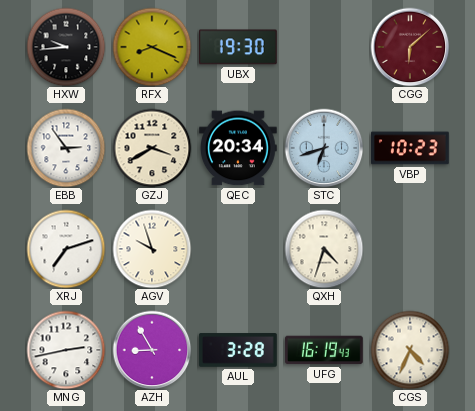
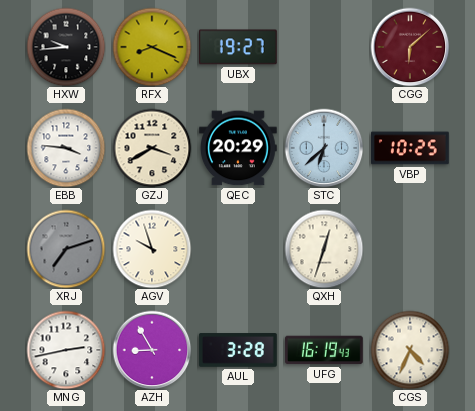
UBX: 19:30 -> 19:27 (238, 47)
EBB: 2:54 -> 3:46 (66, 148)
QEC: 20:34 -> 20:29 (238, 148)
STC: 6:42 -> 6:38 (324, 148)
VBP: 10:23 -> 10:25 (411, 148)
XRJ dial: white -> grey (66, 249)
QXH: 4:33 -> 12:33 (324, 249)
